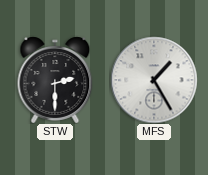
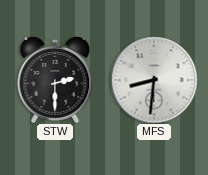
MFS: 1:25 -> 8:31 (154, 80)
